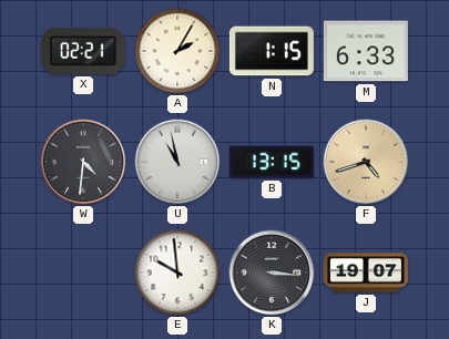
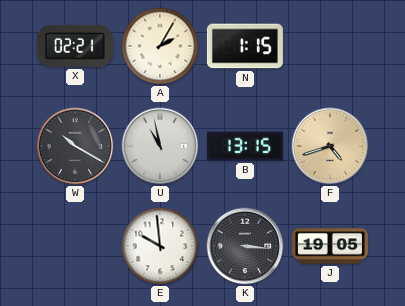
M: 6:33 -> none (366, 51)
W: 4:31 -> 10:20 (75, 146)
J: 19:07 -> 19:05 (330, 246)
